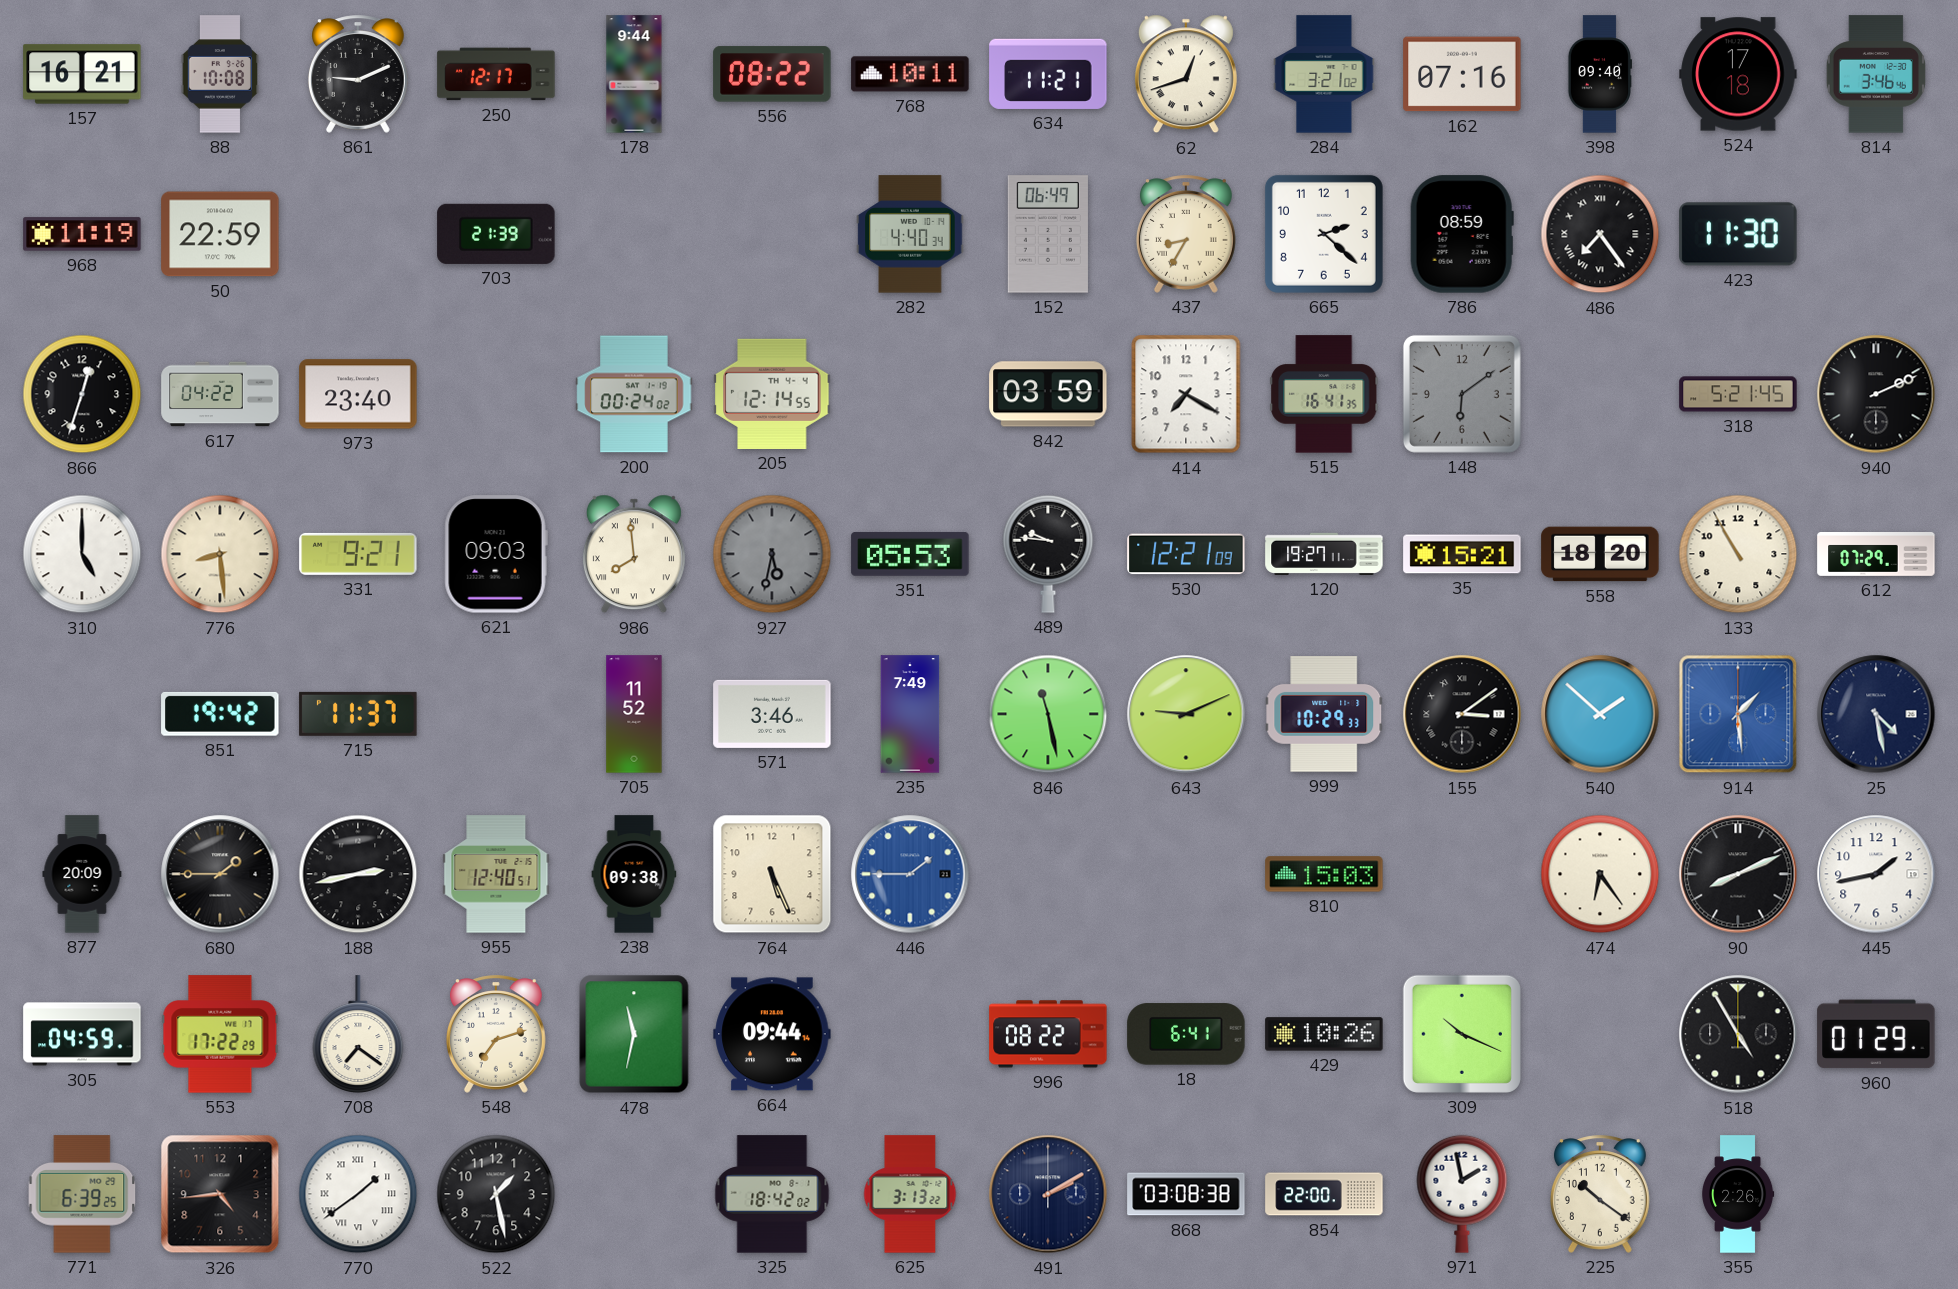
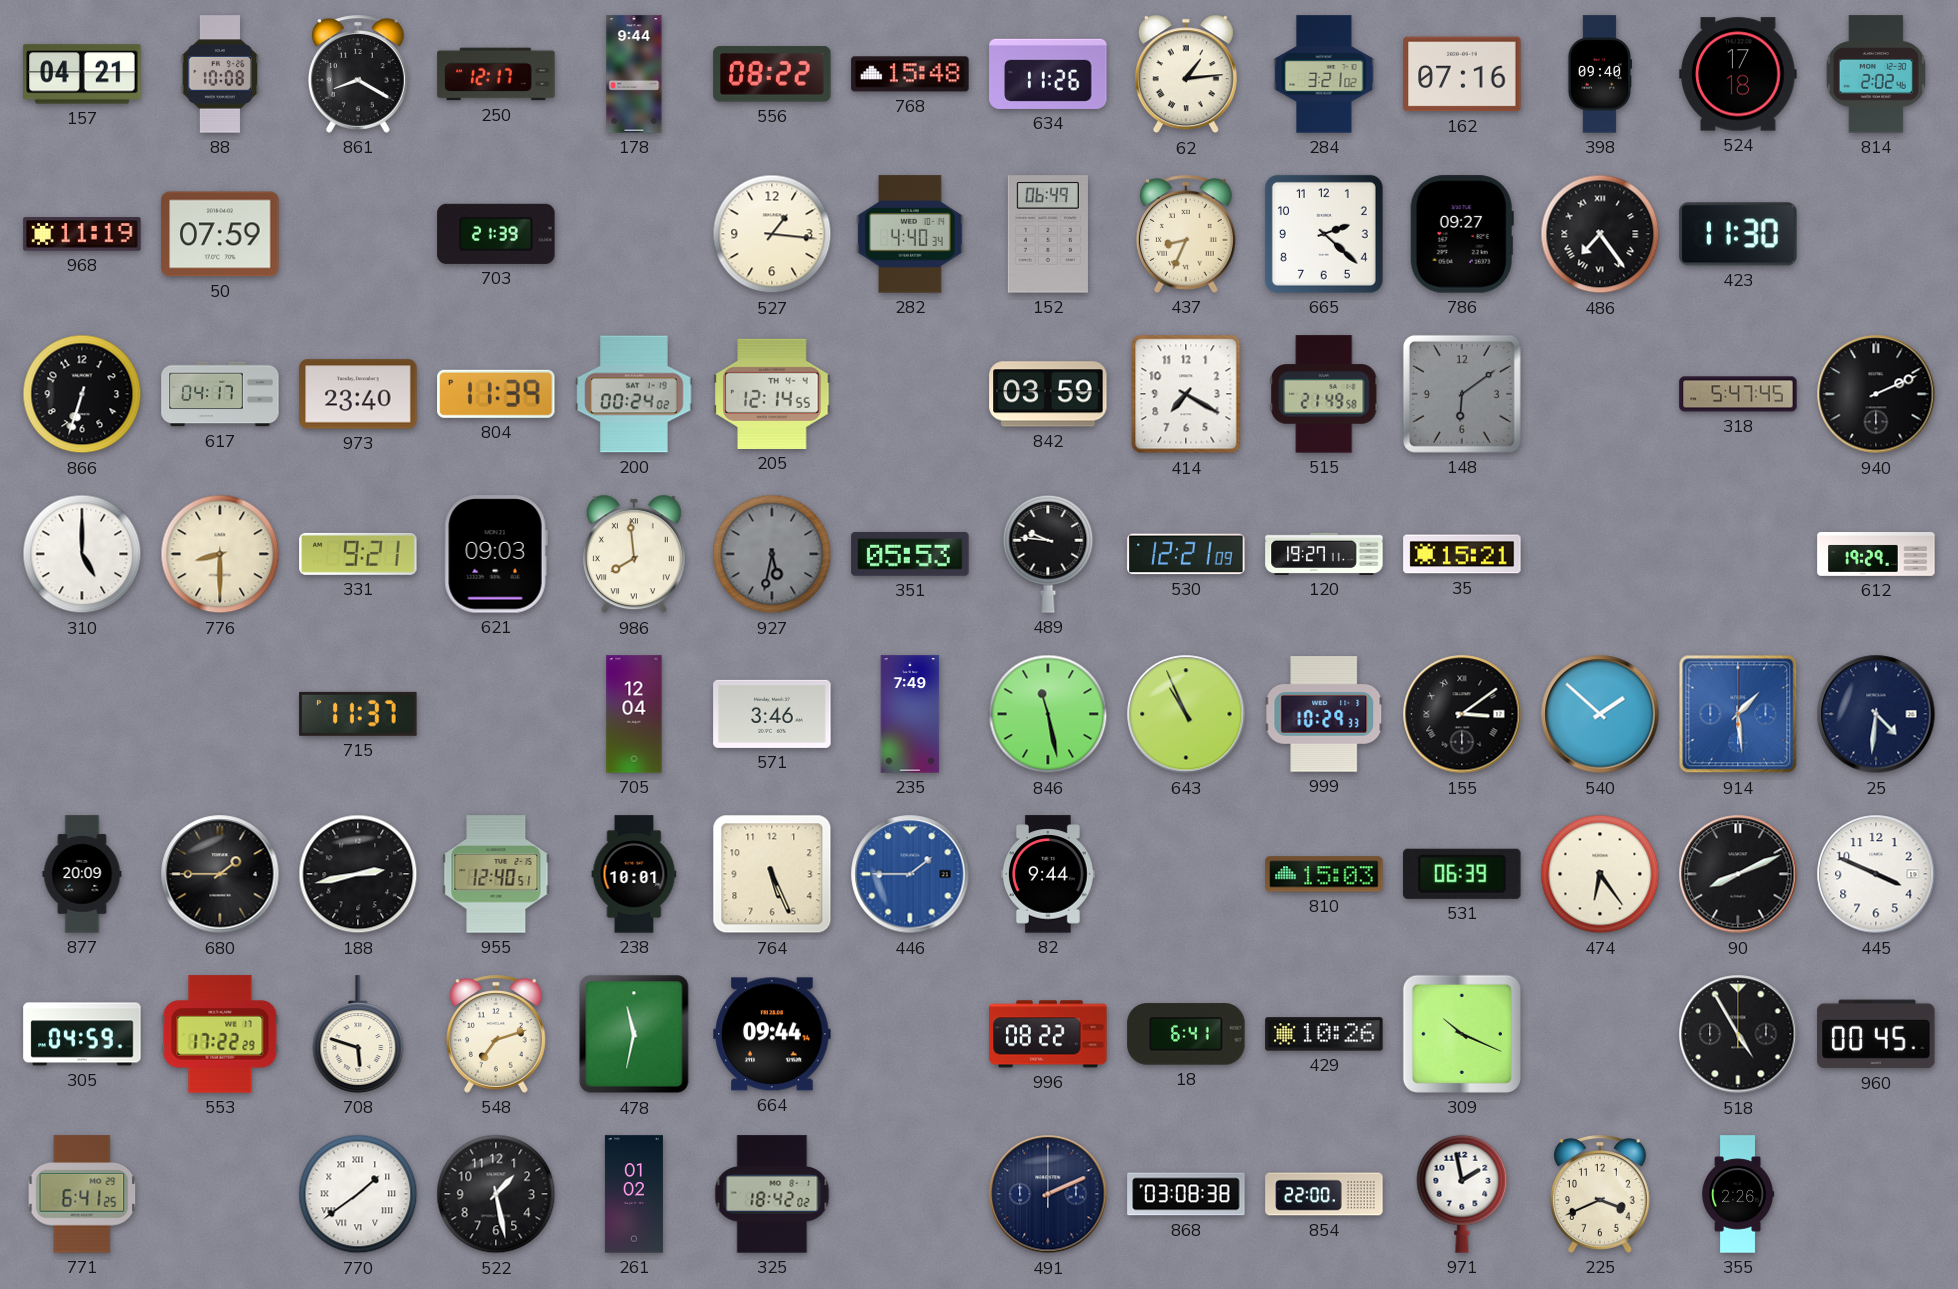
157: 16:21 -> 04:21 (82, 74)
861: 9:11 -> 8:20 (358, 74)
768: 10:11 -> 15:48 (910, 74)
634: 11:21 -> 11:26 (1048, 74)
62: 12:42 -> 1:14 (1186, 74)
814: 3:46 -> 2:02 (1876, 74)
50: 22:59 -> 07:59 (220, 234)
527: none -> 1:16 (772, 234)
437: 8:35 -> 8:34 (1186, 234)
786: 08:59 -> 09:27 (1462, 234)
866: 12:33 -> 6:33 (82, 394)
617: 04:22 -> 04:17 (220, 394)
804: none -> 11:39 (496, 394)
515: 16:41 -> 21:49 (1324, 394)
318: 5:21 -> 5:47 (1738, 394)
776: 8:29 -> 8:30 (220, 554)
558: 18:20 -> none (1600, 554)
133: 10:55 -> none (1738, 554)
612: 07:29 -> 19:29 (1876, 555)
851: 19:42 -> none (220, 714)
705: 11:52 -> 12:04 (634, 714)
643: 9:11 -> 10:56 (1186, 714)
25: 4:28 -> 4:31 (1876, 714)
238: 09:38 -> 10:01 (634, 874)
82: none -> 9:44 (1048, 874)
531: none -> 06:39 (1462, 874)
445: 1:43 -> 3:49 (1876, 874)
708: 7:21 -> 5:48 (358, 1034)
960: 01:29 -> 00:45 (1876, 1034)
771: 6:39 -> 6:41 (82, 1194)
326: 4:44 -> none (220, 1194)
261: none -> 01:02 (634, 1194)
625: 3:13 -> none (910, 1194)
491: 2:10 -> 2:11 (1048, 1194)
225: 10:21 -> 3:41 (1600, 1194)
